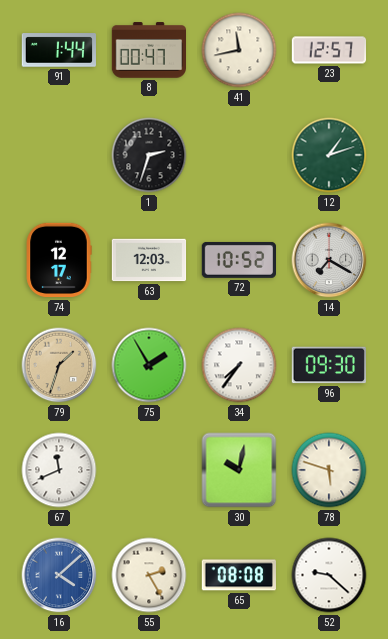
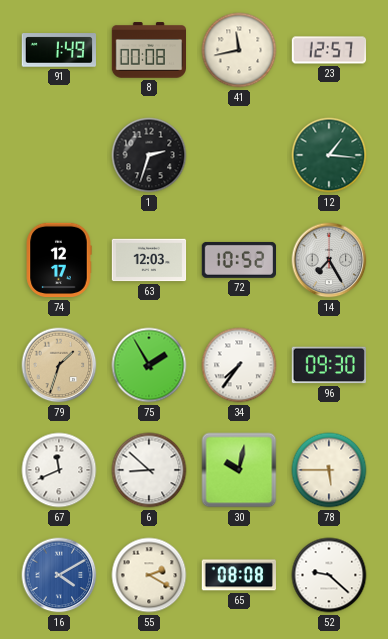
91: 1:44 -> 1:49 (58, 50)
8: 00:47 -> 00:08 (148, 50)
12: 1:12 -> 1:16 (329, 155)
14: 7:20 -> 7:25 (329, 260)
6: none -> 8:52 (149, 470)
78: 5:48 -> 5:45 (329, 470)
16: 4:08 -> 4:10 (59, 575)
55: 2:25 -> 2:20 (149, 575)
